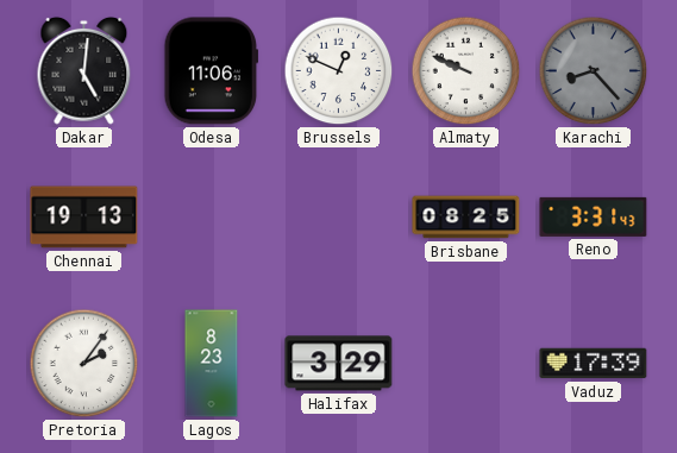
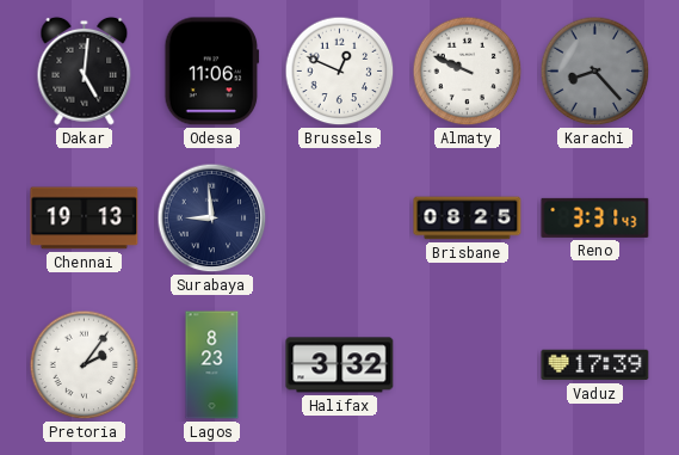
Surabaya: none -> 8:59 (212, 219)
Halifax: 3:29 -> 3:32 (340, 365)
